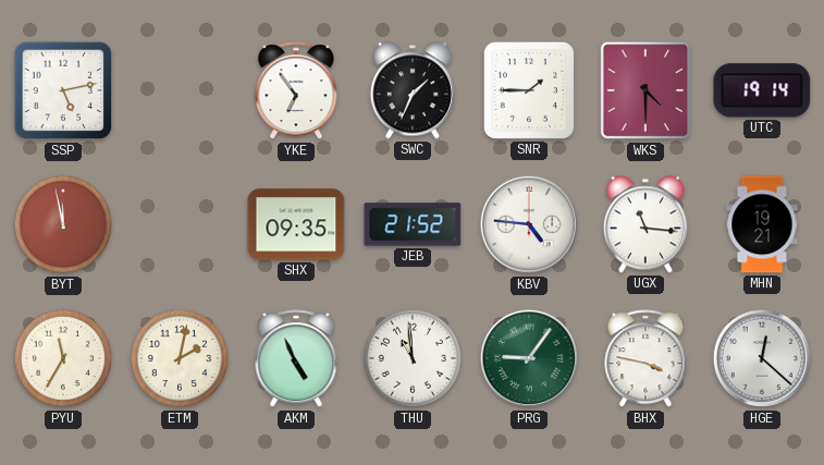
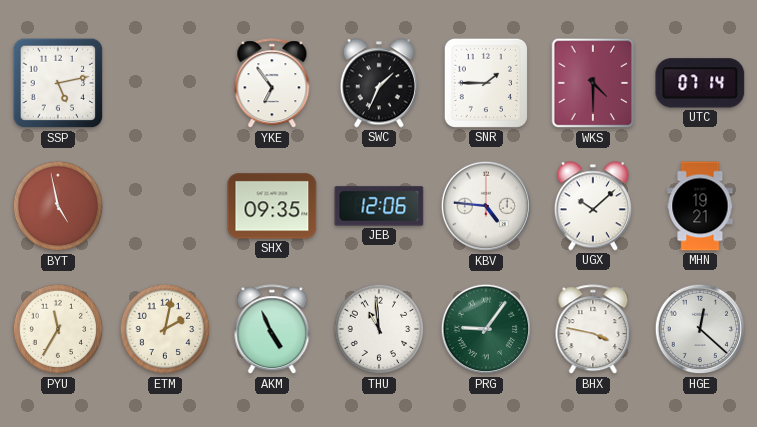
UTC: 19:14 -> 07:14 (700, 83)
BYT: 11:58 -> 4:58 (58, 206)
JEB: 21:52 -> 12:06 (379, 206)
UGX: 11:16 -> 10:08 (593, 206)
